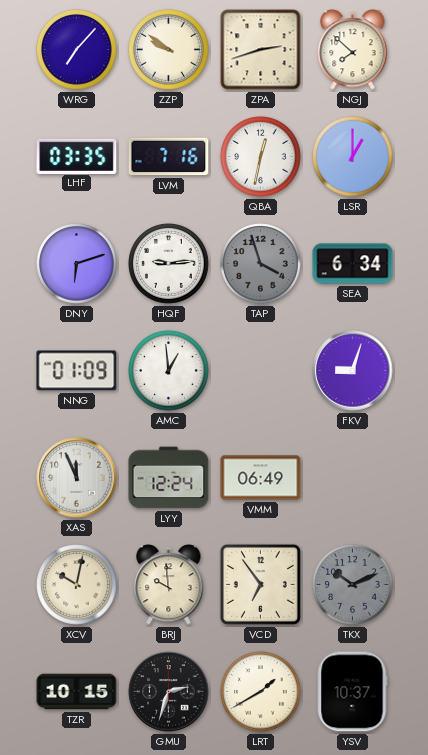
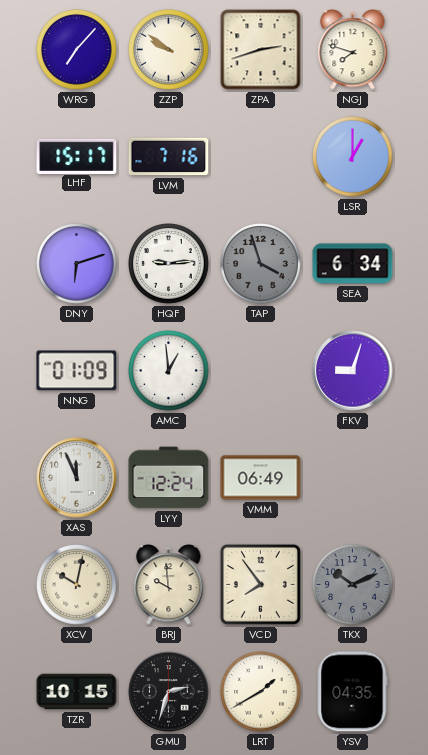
NGJ: 7:52 -> 7:48 (353, 50)
LHF: 03:35 -> 15:17 (77, 156)
QBA: 12:32 -> none (261, 157)
VCD: 6:54 -> 7:54 (260, 584)
YSV: 10:37 -> 04:35 (352, 692)
